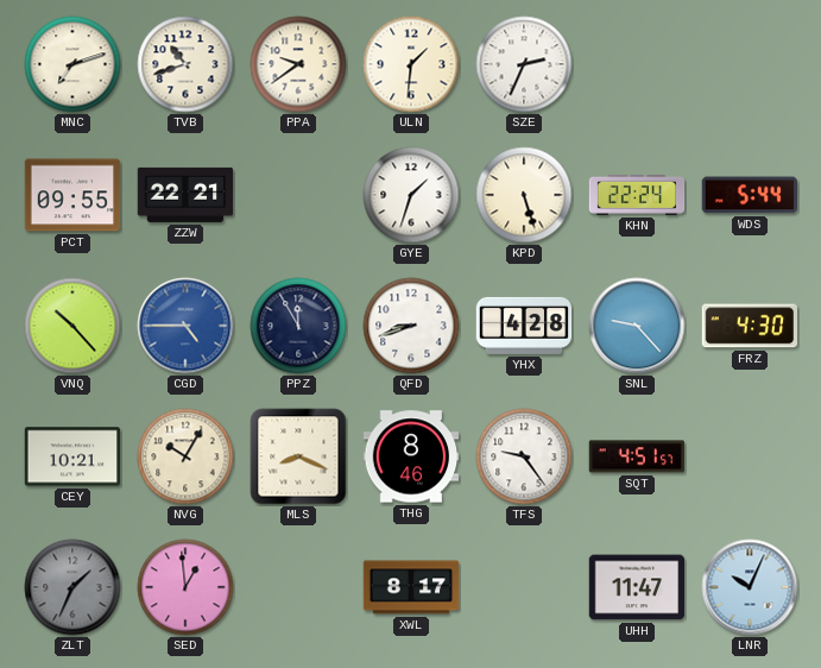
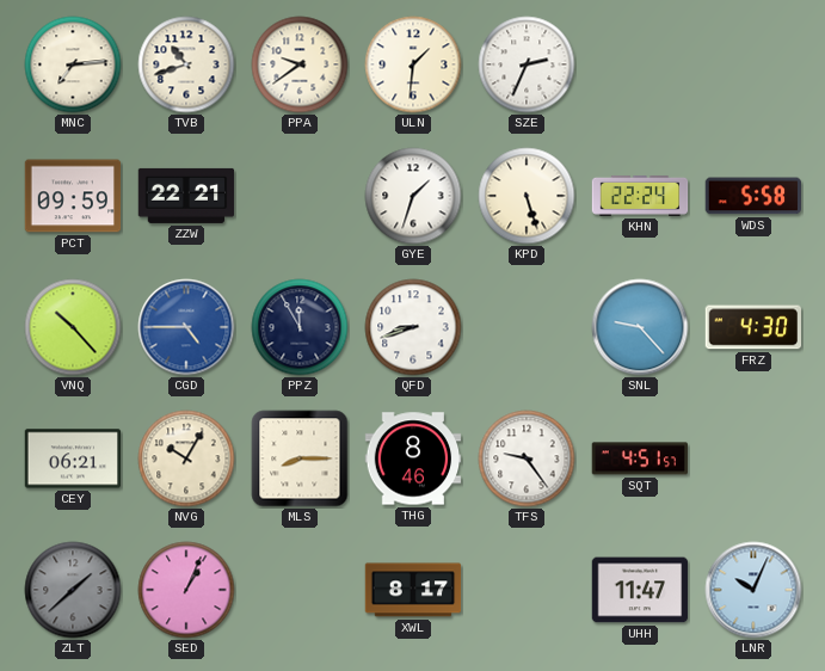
MNC: 7:12 -> 7:14 (73, 64)
PCT: 09:55 -> 09:59 (73, 196)
WDS: 5:44 -> 5:58 (752, 196)
YHX: 4:28 -> none (524, 326)
CEY: 10:21 -> 06:21 (73, 458)
MLS: 8:19 -> 8:15 (300, 458)
ZLT: 1:34 -> 1:38 (73, 590)
SED: 12:59 -> 1:04 (186, 590)
